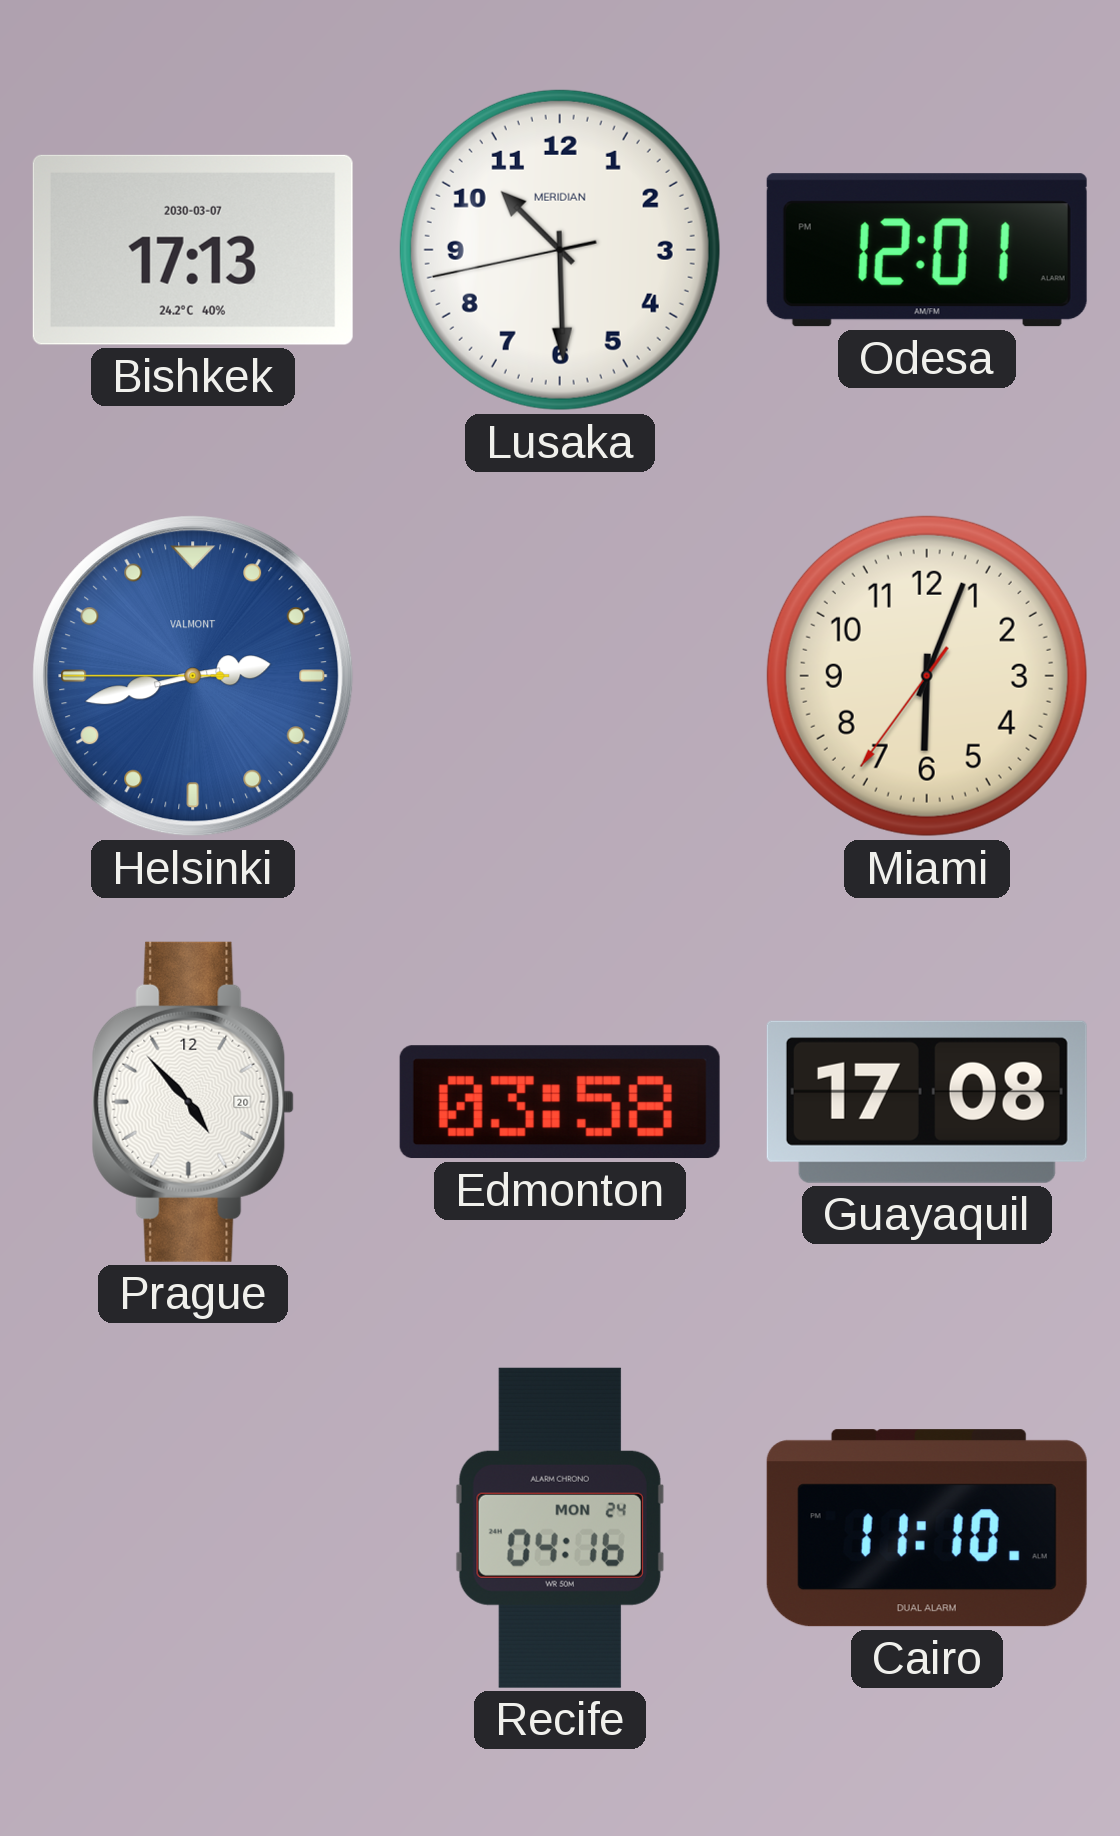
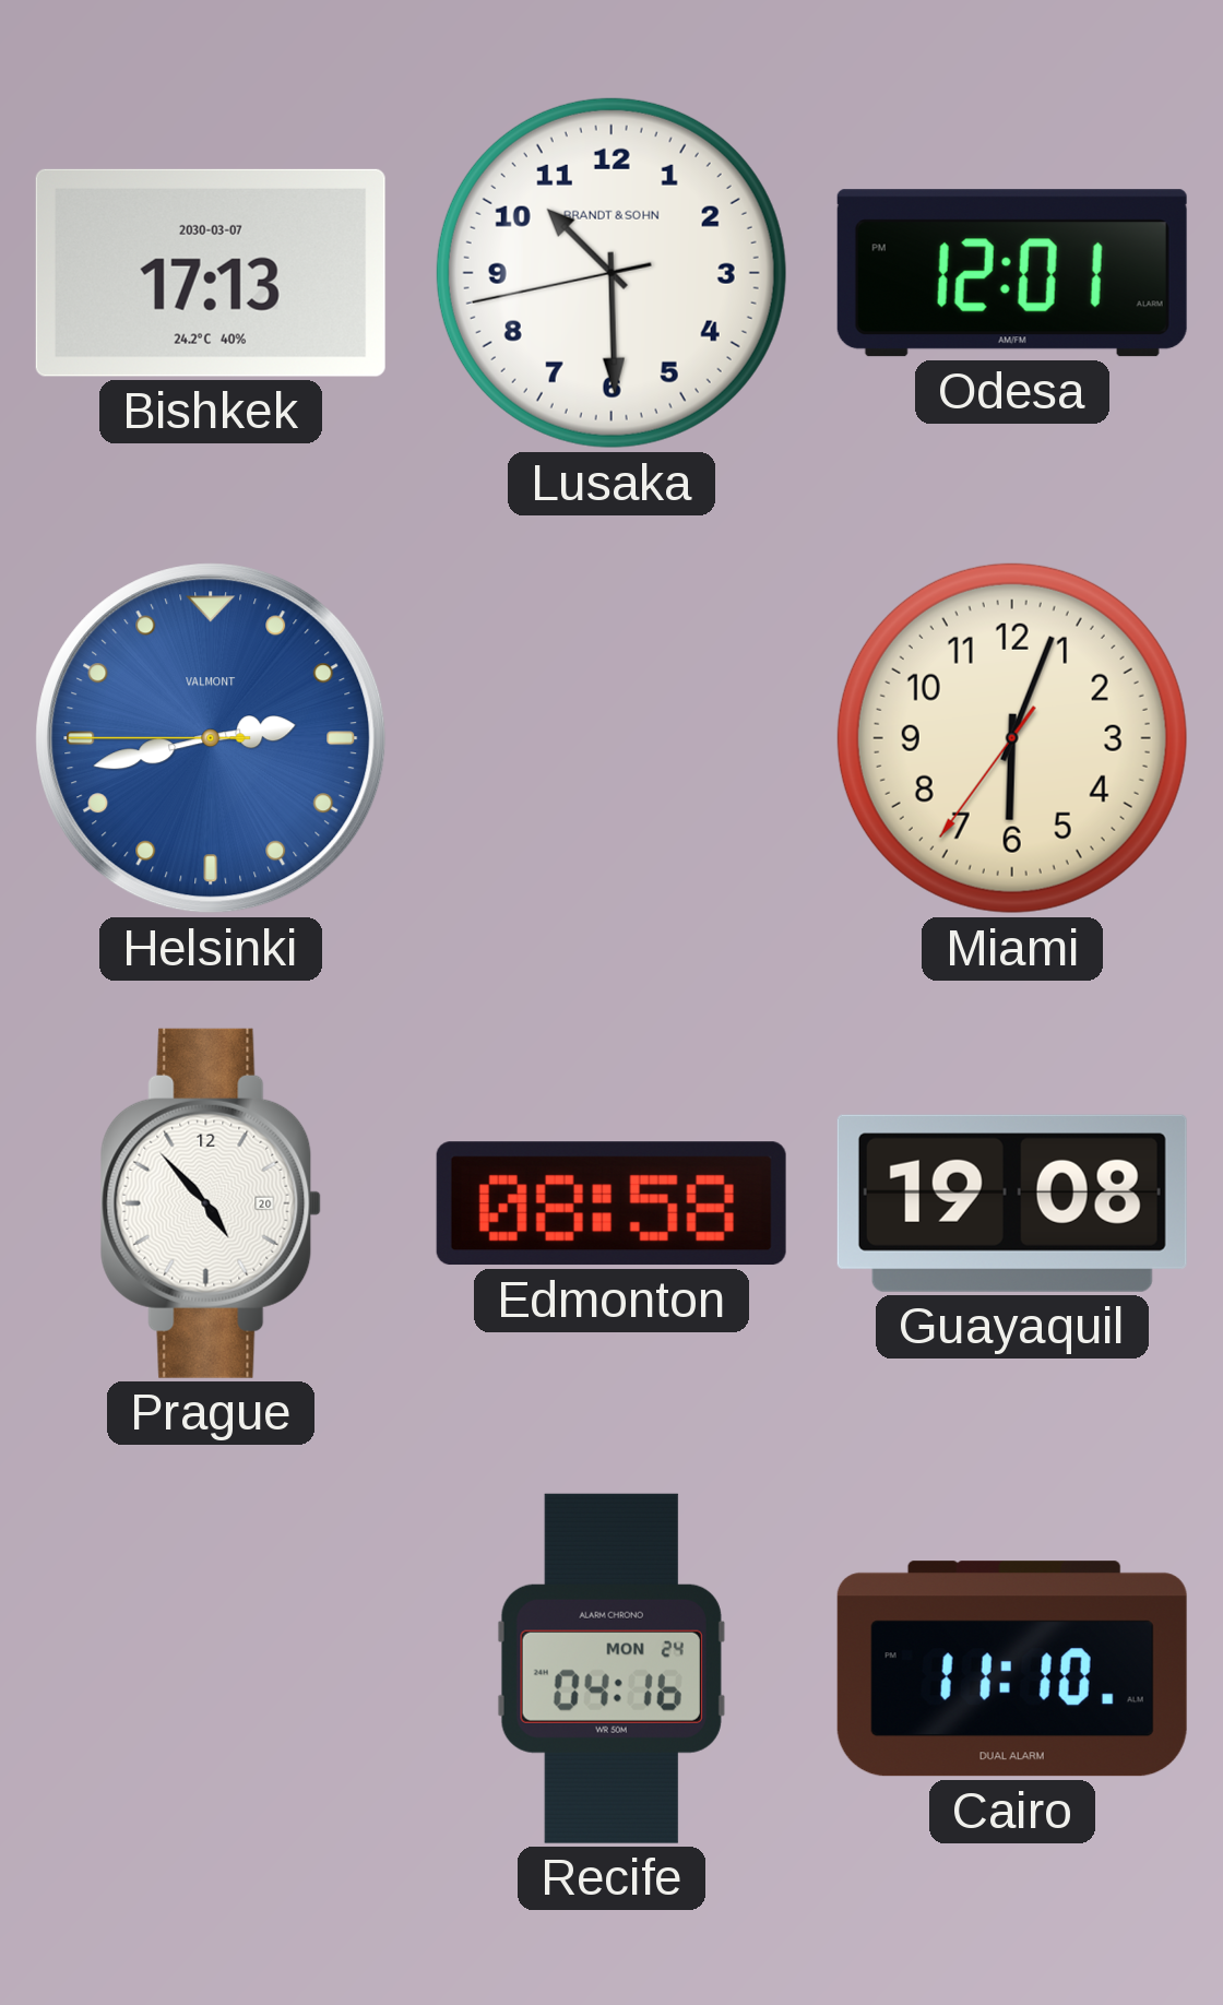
Lusaka brand: MERIDIAN -> BRANDT & SOHN (611, 273)
Edmonton: 03:58 -> 08:58 (611, 1203)
Guayaquil: 17:08 -> 19:08 (1012, 1203)
